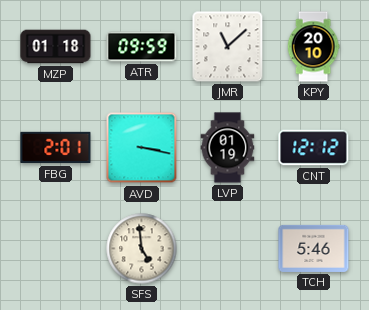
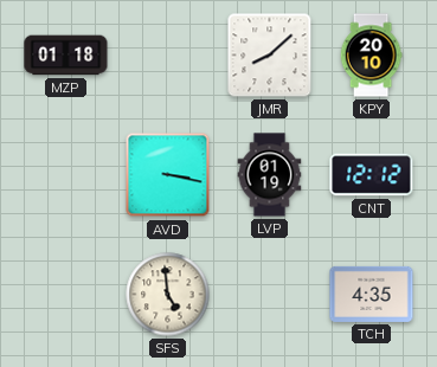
ATR: 09:59 -> none (142, 47)
JMR: 11:08 -> 8:08 (270, 56)
FBG: 2:01 -> none (56, 148)
TCH: 5:46 -> 4:35 (372, 294)
